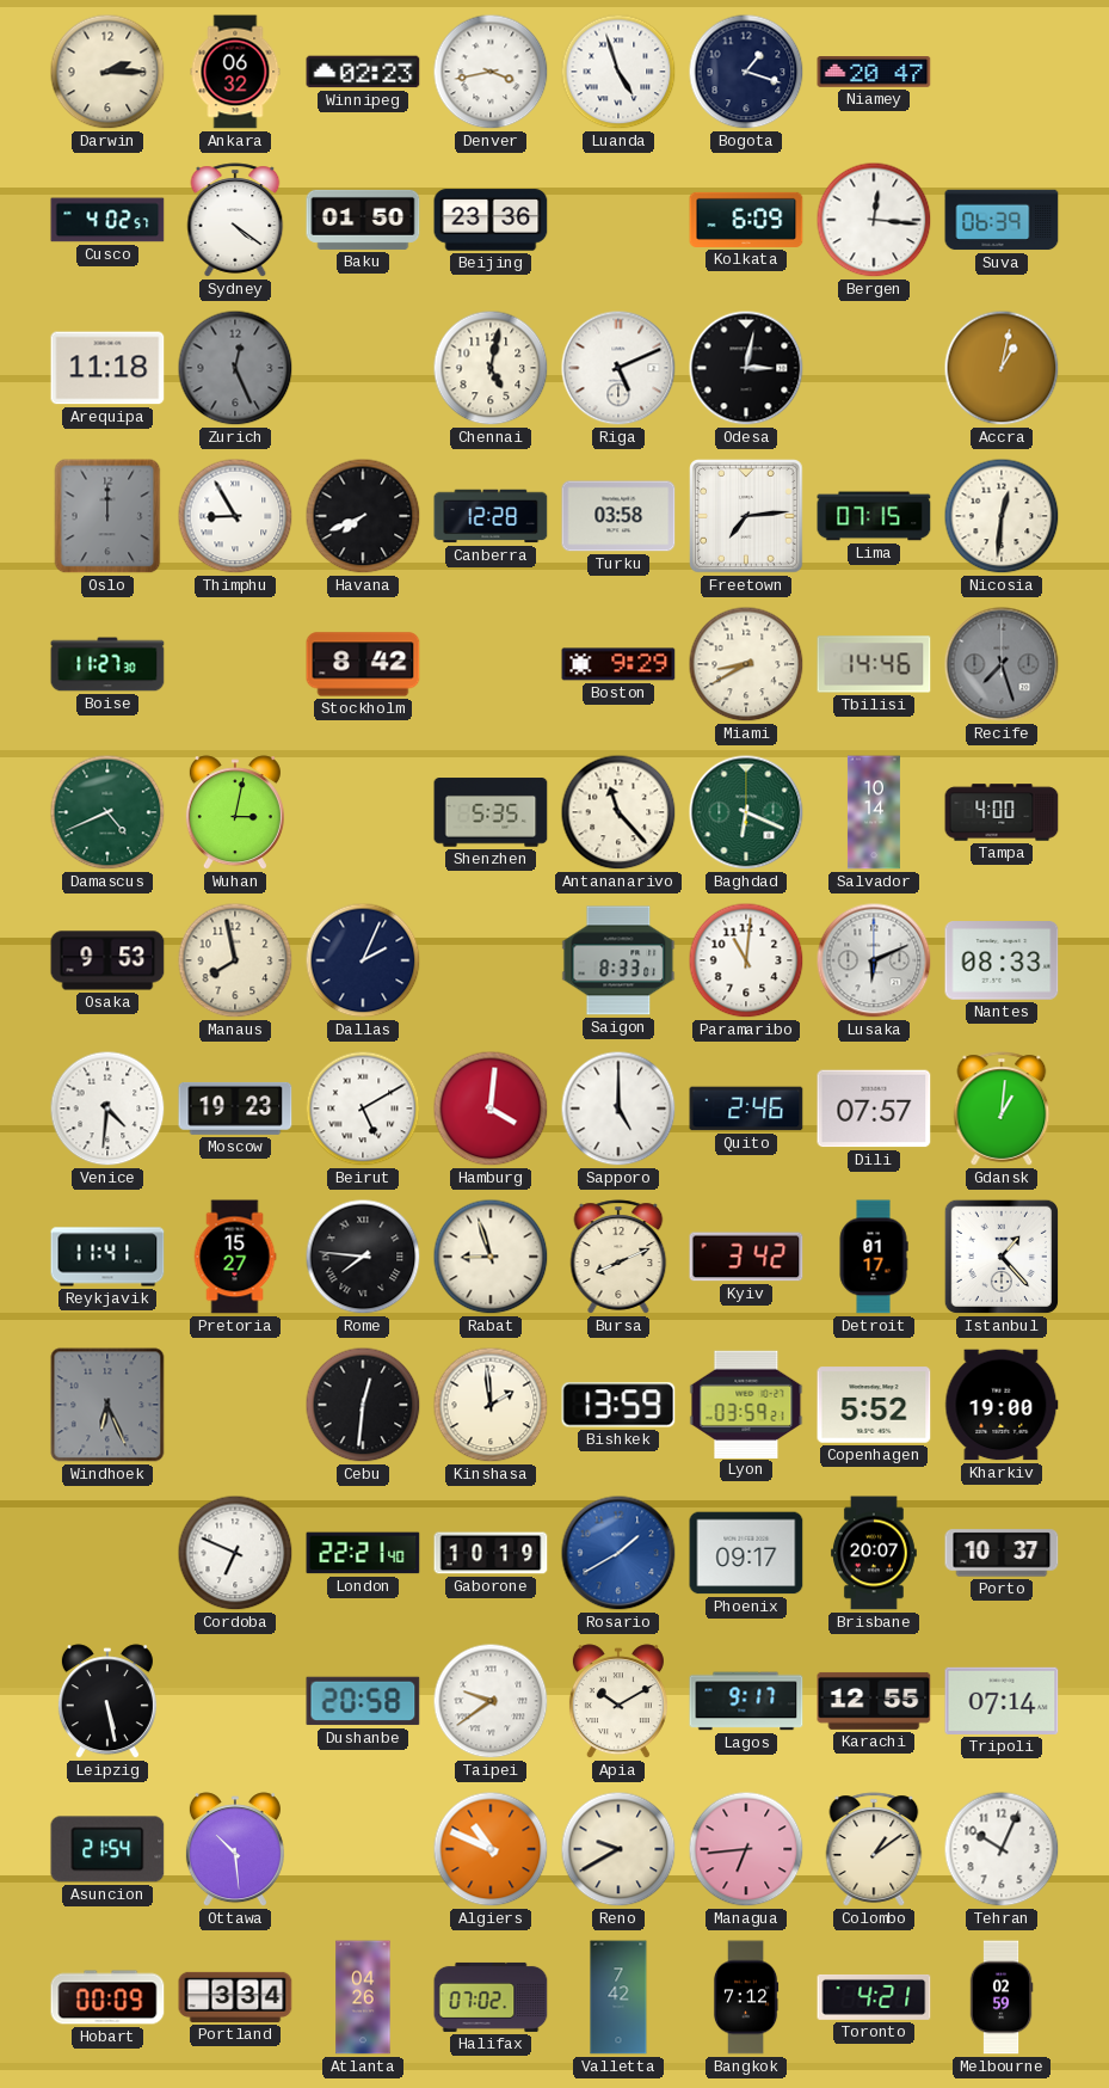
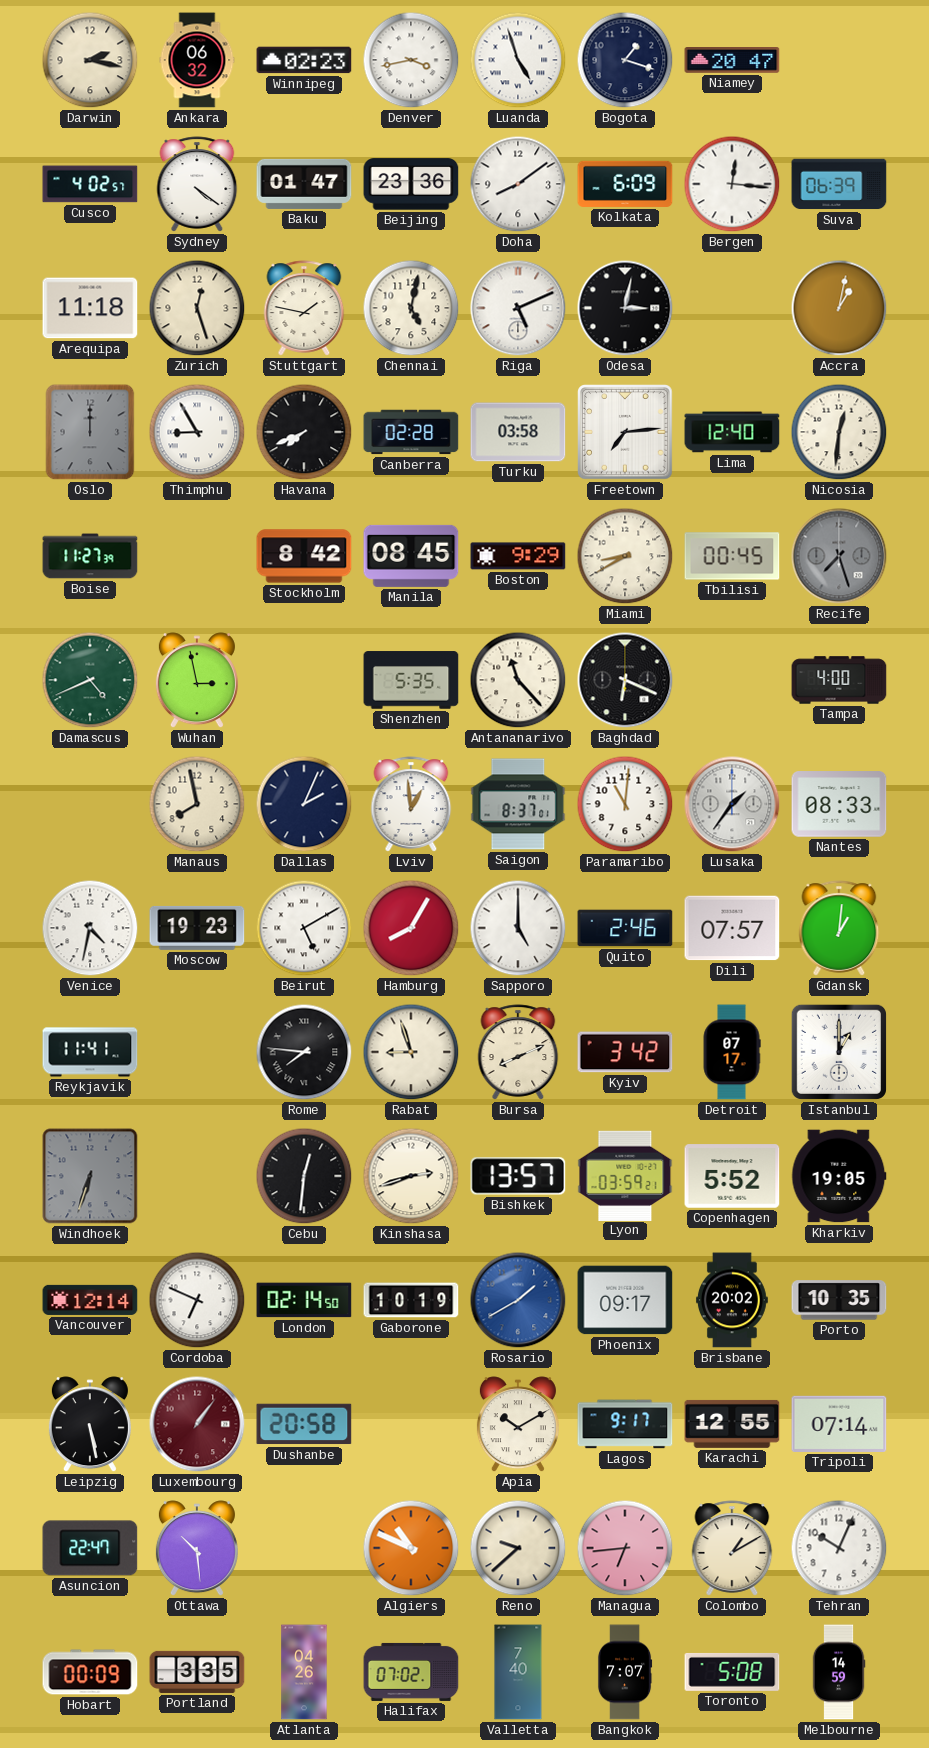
Darwin: 2:15 -> 2:17 (90, 60)
Baku: 01:50 -> 01:47 (304, 184)
Doha: none -> 8:09 (518, 184)
Zurich: 12:26 -> 12:27 (197, 308)
Zurich dial: grey -> cream (197, 308)
Stuttgart: none -> 1:47 (304, 308)
Canberra: 12:28 -> 02:28 (411, 432)
Lima: 07:15 -> 12:40 (732, 432)
Boise: 11:27:30 -> 11:27:39 (90, 556)
Manila: none -> 08:45 (411, 556)
Tbilisi: 14:46 -> 00:45 (732, 556)
Wuhan: 3:02 -> 2:58 (197, 681)
Baghdad dial: green -> black (625, 680)
Salvador: 10:14 -> none (874, 812)
Osaka: 9:53 -> none (107, 960)
Lviv: none -> 12:59 (411, 804)
Saigon: 8:33 -> 8:37 (518, 804)
Lusaka: 6:11 -> 1:36 (732, 804)
Venice: 4:31 -> 4:32 (90, 928)
Hamburg: 4:01 -> 8:05 (411, 928)
Pretoria: 15:27 -> none (235, 1257)
Detroit: 01:17 -> 07:17 (732, 1052)
Istanbul: 1:23 -> 1:00 (839, 1052)
Windhoek: 6:26 -> 6:33 (90, 1176)
Kinshasa: 1:59 -> 2:42 (411, 1176)
Bishkek: 13:59 -> 13:57 (518, 1176)
Kharkiv: 19:00 -> 19:05 (839, 1176)
Vancouver: none -> 12:14 (90, 1300)
London: 22:21 -> 02:14 (304, 1300)
Brisbane: 20:07 -> 20:02 (732, 1300)
Porto: 10:37 -> 10:35 (839, 1300)
Luxembourg: none -> 1:06 (197, 1424)
Taipei: 9:39 -> none (491, 1701)
Asuncion: 21:54 -> 22:47 (90, 1548)
Reno: 9:40 -> 9:38 (518, 1548)
Colombo: 1:09 -> 1:10 (732, 1548)
Portland: 3:34 -> 3:35 (197, 1672)
Valletta: 7:42 -> 7:40 (518, 1672)
Bangkok: 7:12 -> 7:07 (625, 1672)
Toronto: 4:21 -> 5:08 (732, 1672)
Melbourne: 02:59 -> 14:59 (839, 1672)
